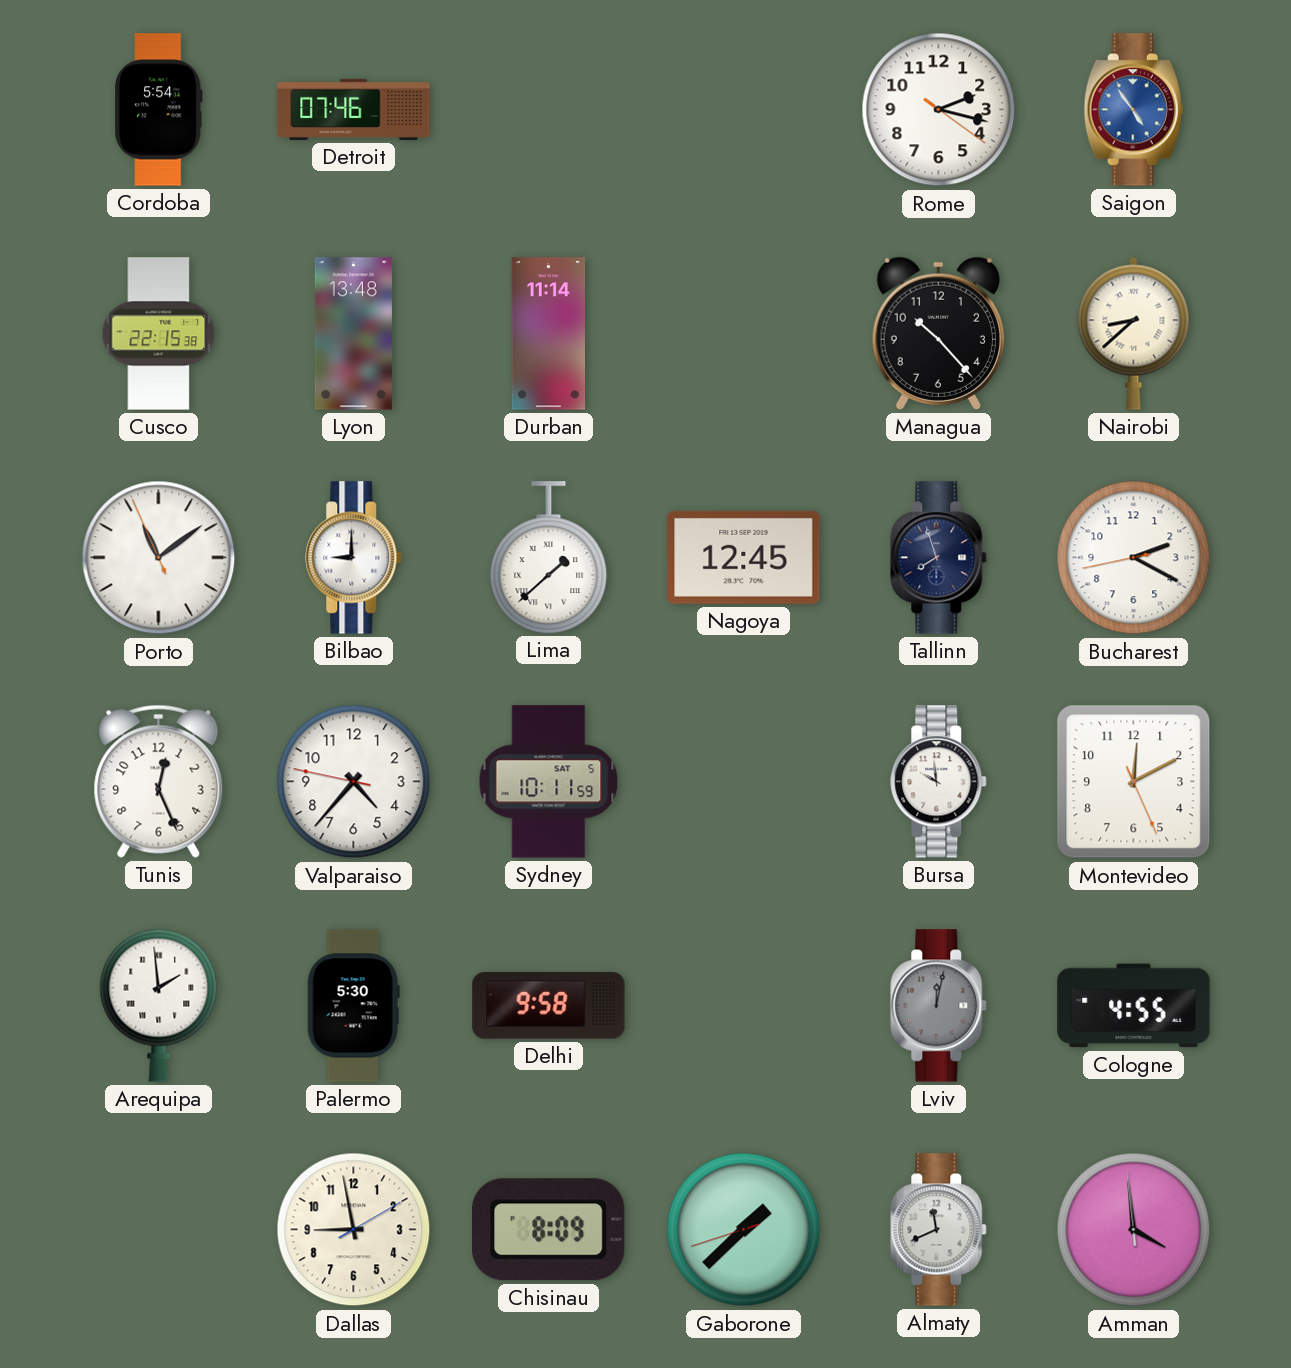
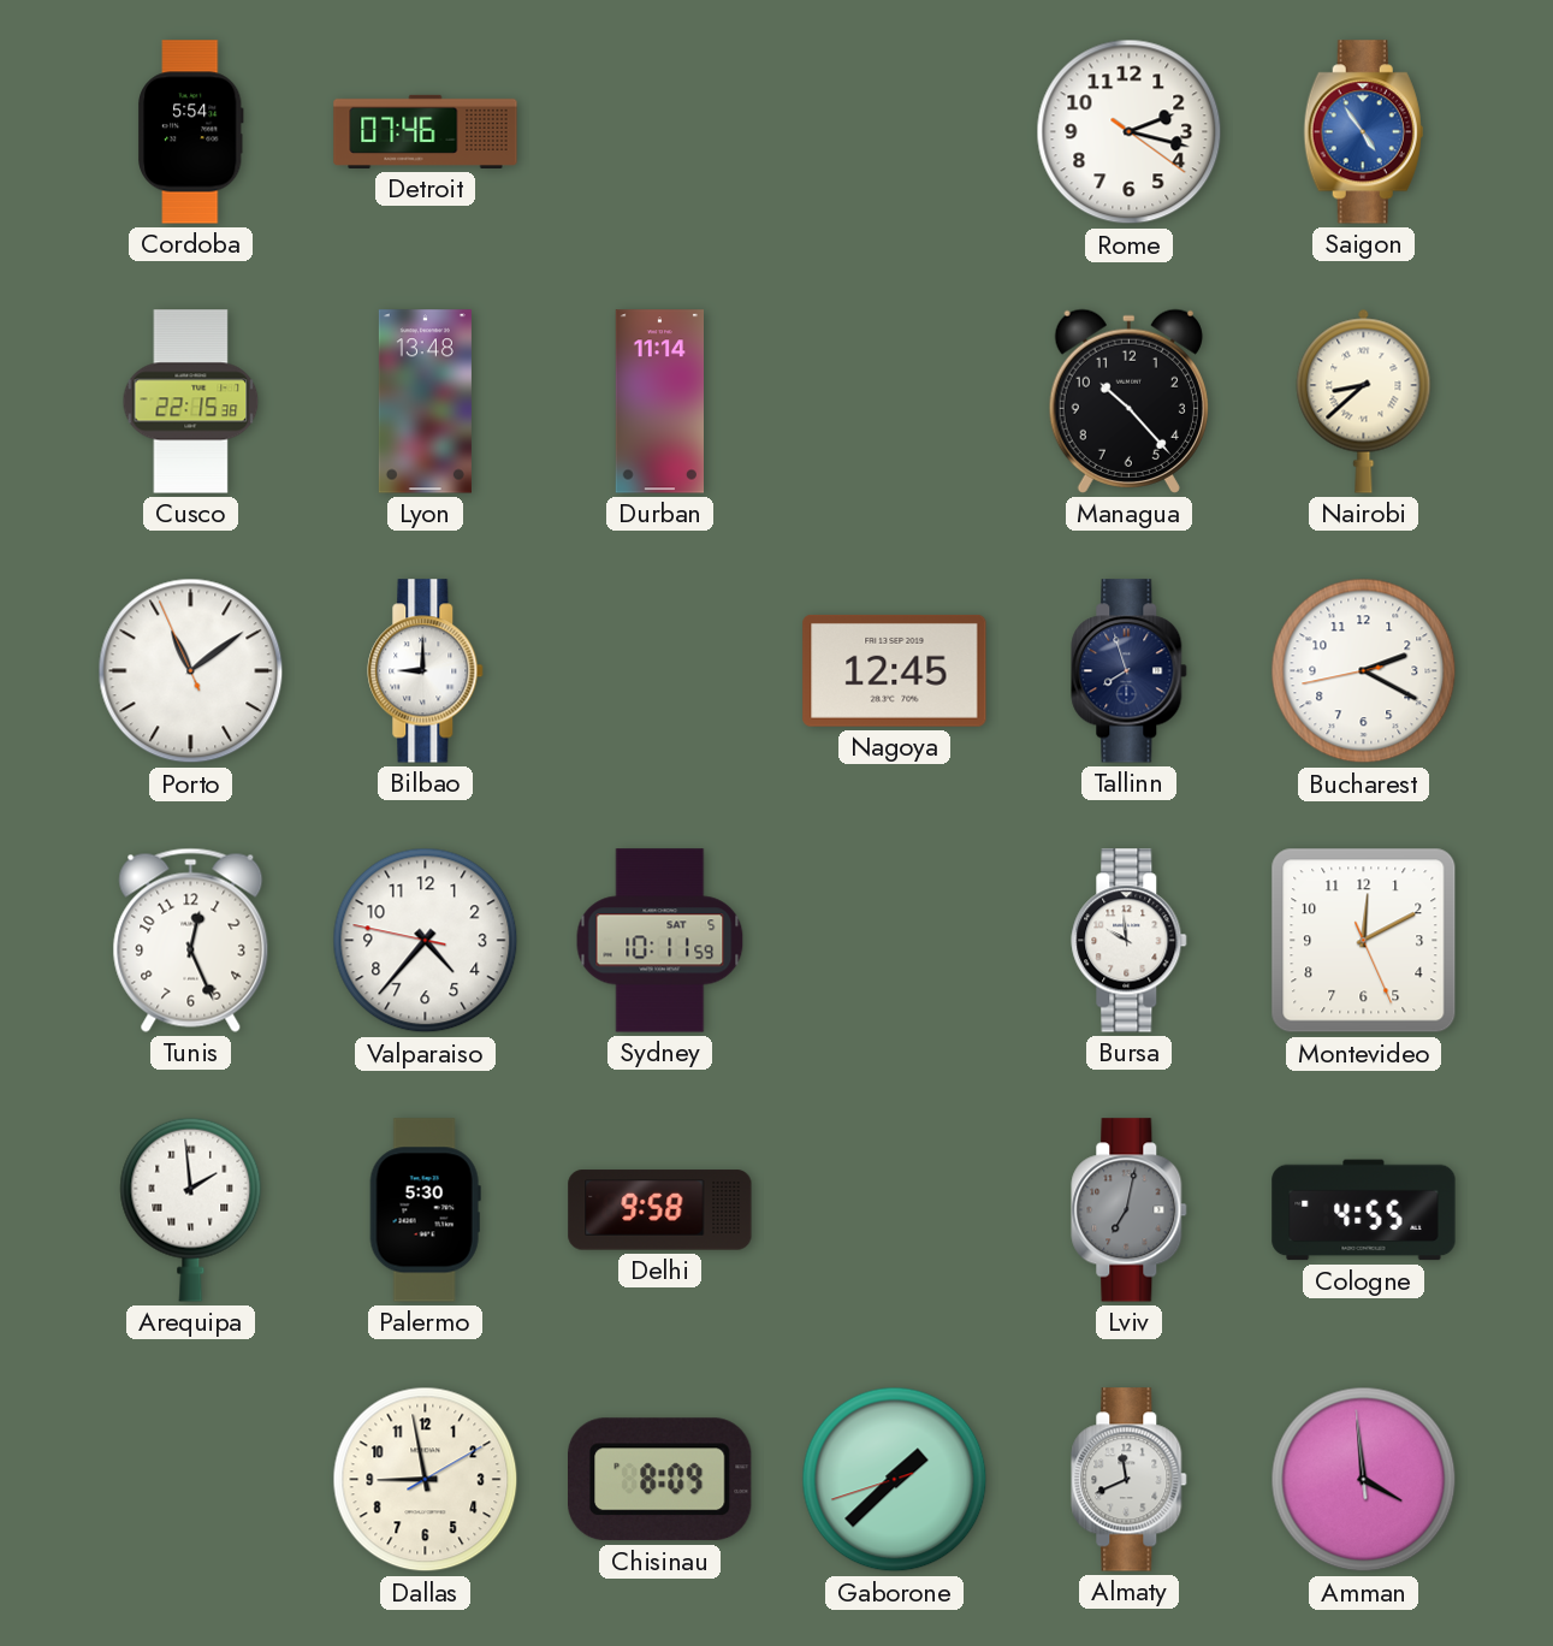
Lima: 1:38 -> none (549, 557)
Lviv: 12:02 -> 7:02 (1130, 1210)
